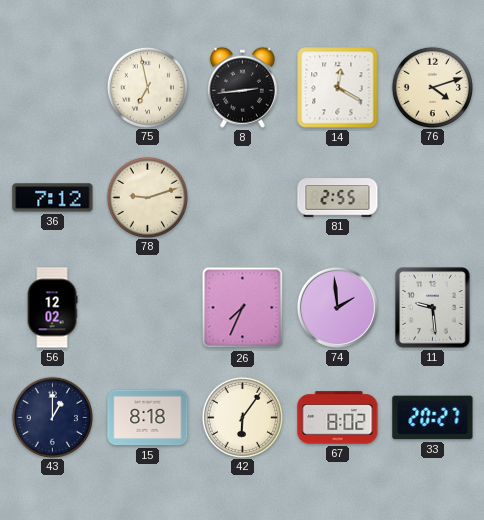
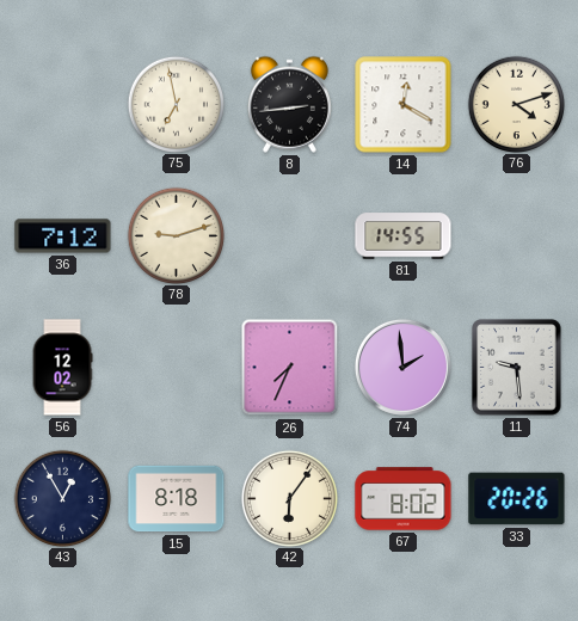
81: 2:55 -> 14:55 (404, 236)
43: 1:00 -> 12:55 (62, 498)
33: 20:27 -> 20:26 (517, 499)
